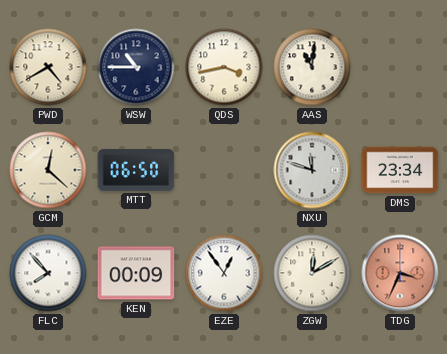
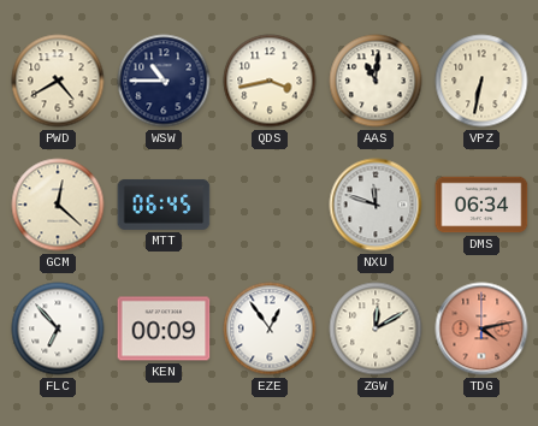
VPZ: none -> 6:32 (481, 81)
MTT: 06:50 -> 06:45 (164, 205)
DMS: 23:34 -> 06:34 (481, 205)
FLC: 7:53 -> 6:53 (58, 329)
TDG: 3:34 -> 4:13 (481, 329)
